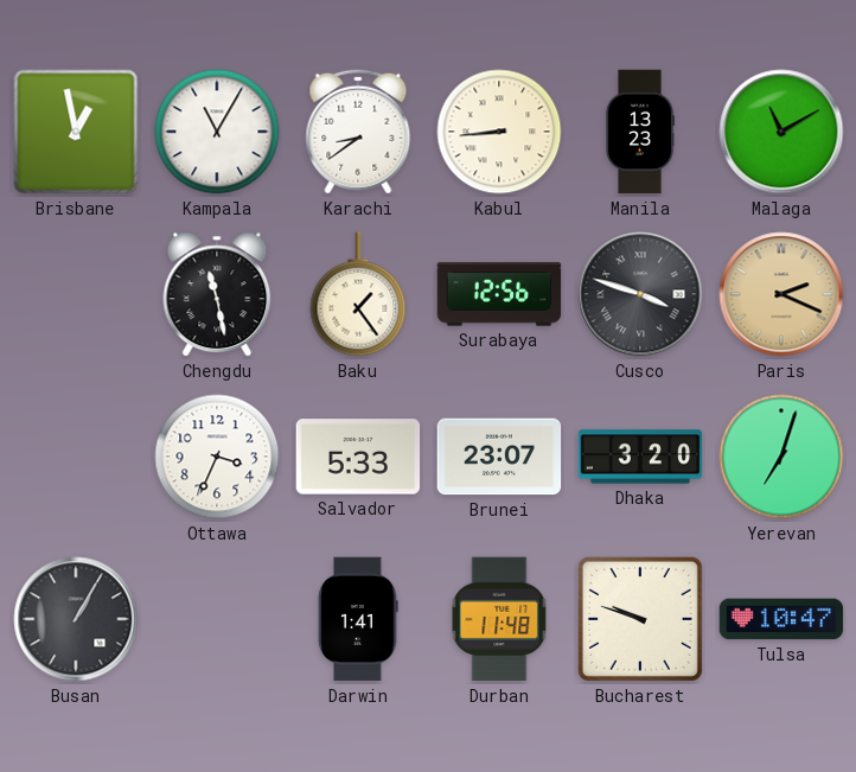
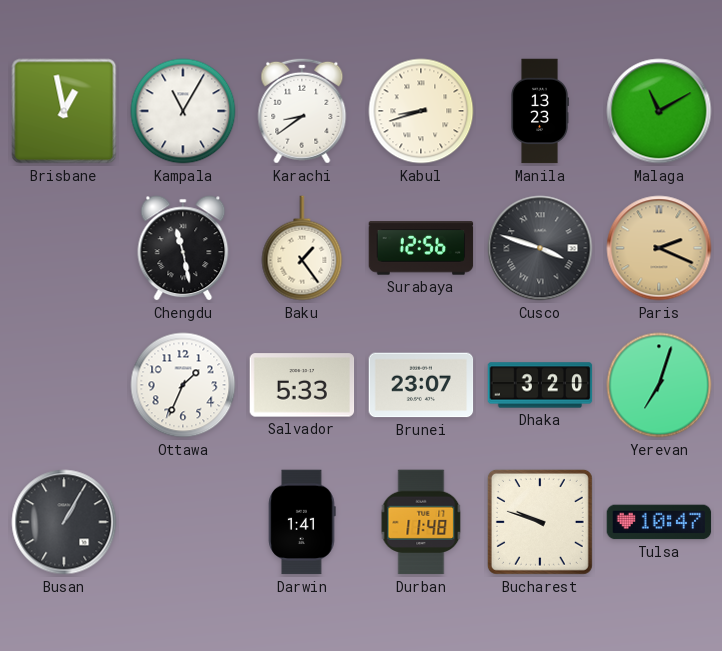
Kabul: 8:44 -> 8:42 (421, 111)
Ottawa: 3:34 -> 1:34 (183, 385)
